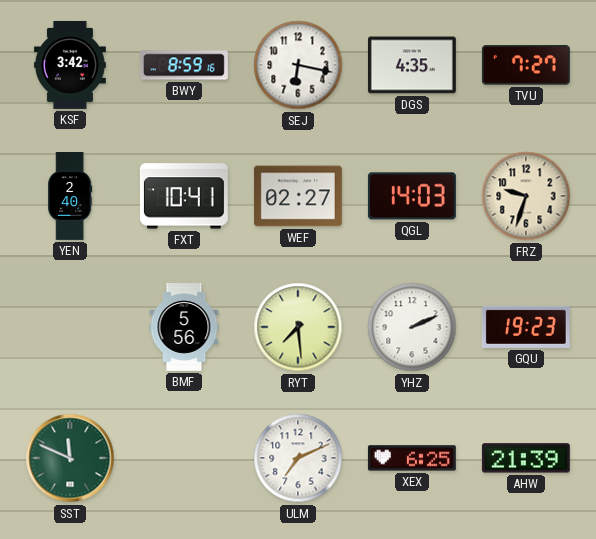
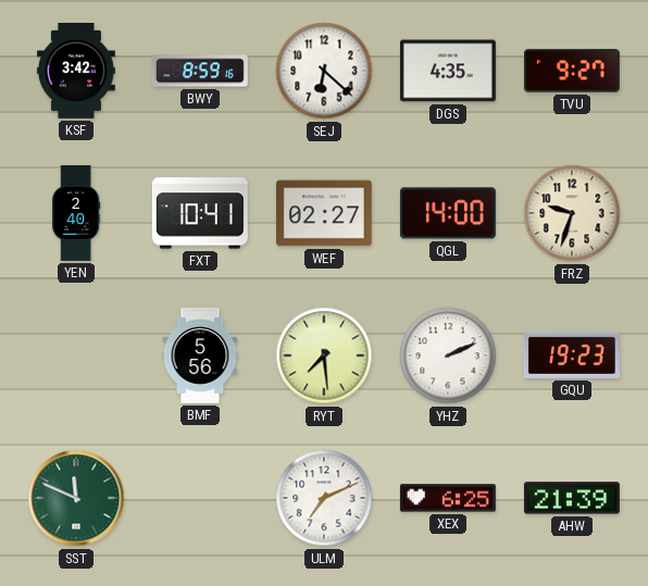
SEJ: 6:17 -> 6:22 (324, 71)
TVU: 7:27 -> 9:27 (572, 71)
QGL: 14:03 -> 14:00 (448, 213)
